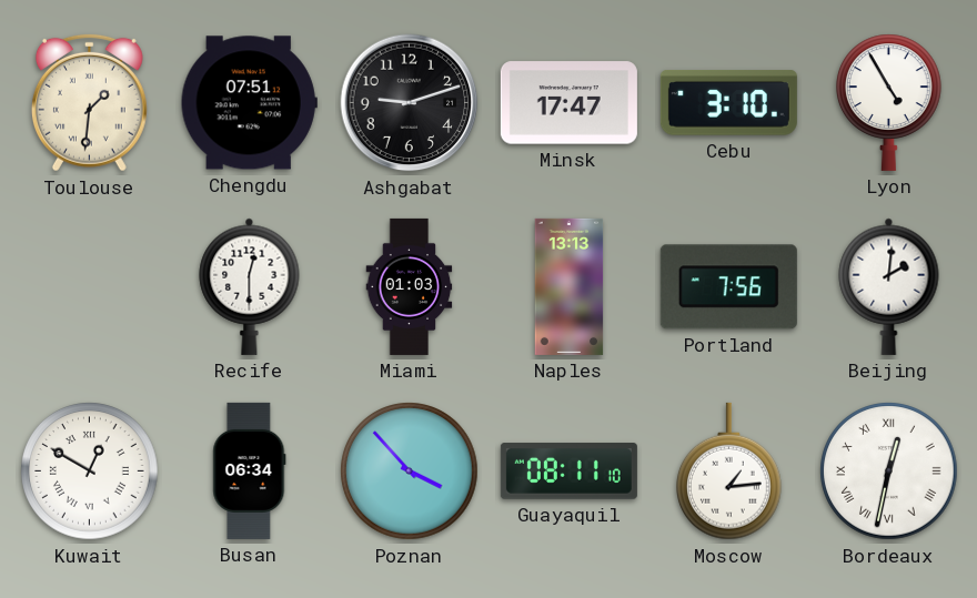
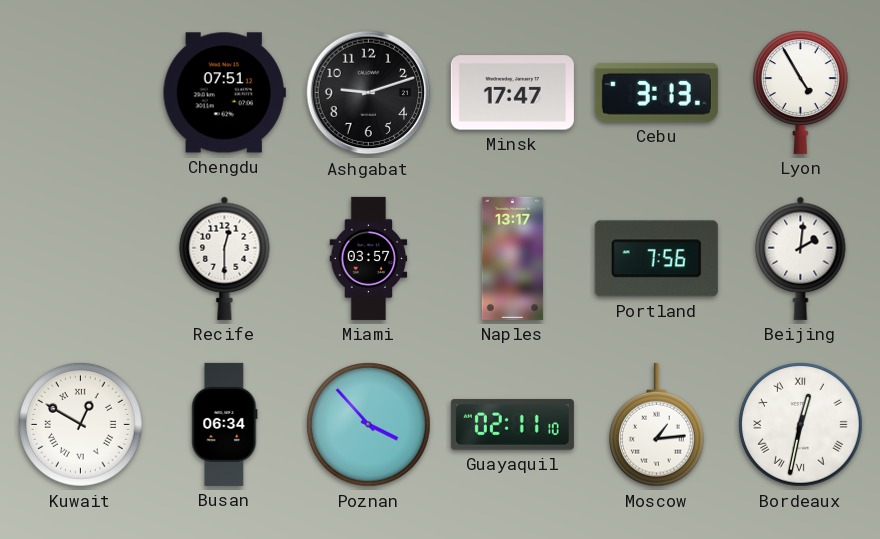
Toulouse: 1:31 -> none (89, 102)
Cebu: 3:10 -> 3:13 (656, 93)
Miami: 01:03 -> 03:57 (369, 258)
Naples: 13:13 -> 13:17 (513, 258)
Guayaquil: 08:11 -> 02:11 (512, 425)
